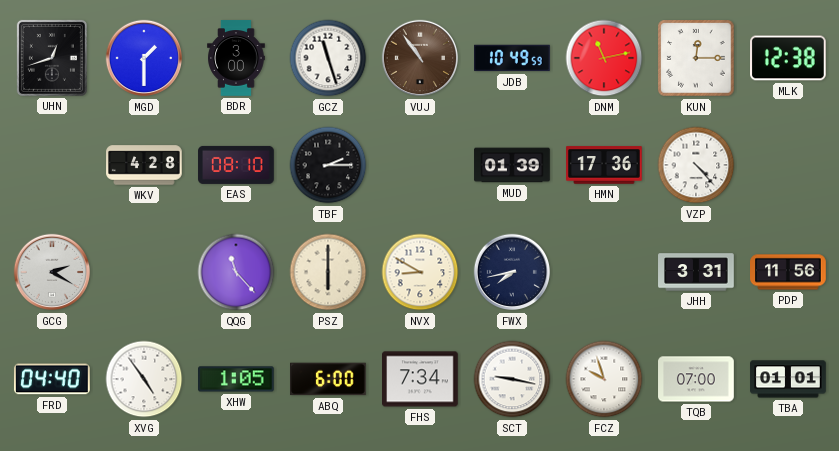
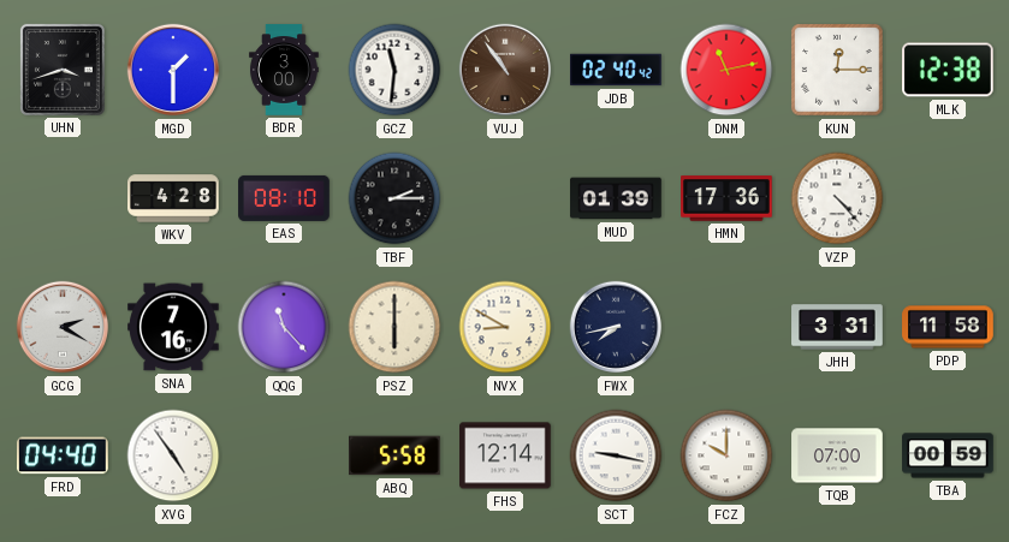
UHN: 12:42 -> 3:42 (63, 70)
GCZ: 11:27 -> 11:31 (394, 70)
JDB: 10:49 -> 02:40 (616, 70)
SNA: none -> 7:16 (174, 327)
PDP: 11:56 -> 11:58 (948, 327)
XHW: 1:05 -> none (237, 379)
ABQ: 6:00 -> 5:58 (396, 455)
FHS: 7:34 -> 12:14 (506, 455)
FCZ: 9:57 -> 10:00 (726, 455)
TBA: 01:01 -> 00:59 (948, 455)
